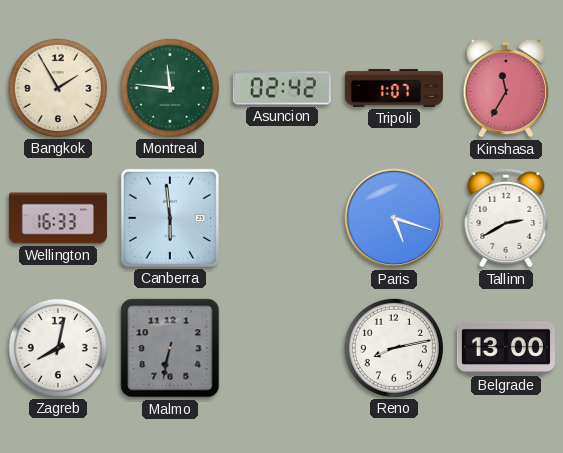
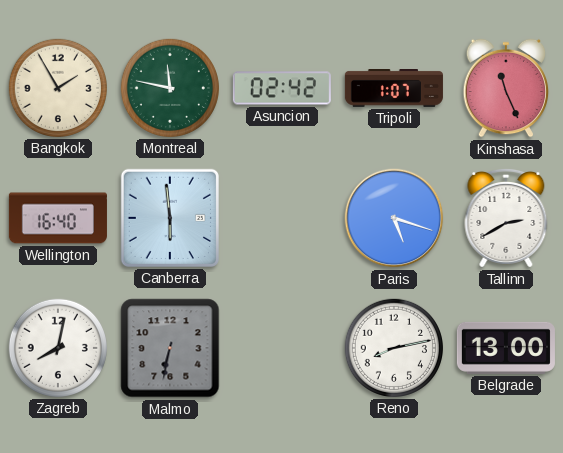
Montreal: 11:46 -> 11:47 (169, 88)
Kinshasa: 11:35 -> 11:26 (506, 88)
Wellington: 16:33 -> 16:40 (58, 218)
